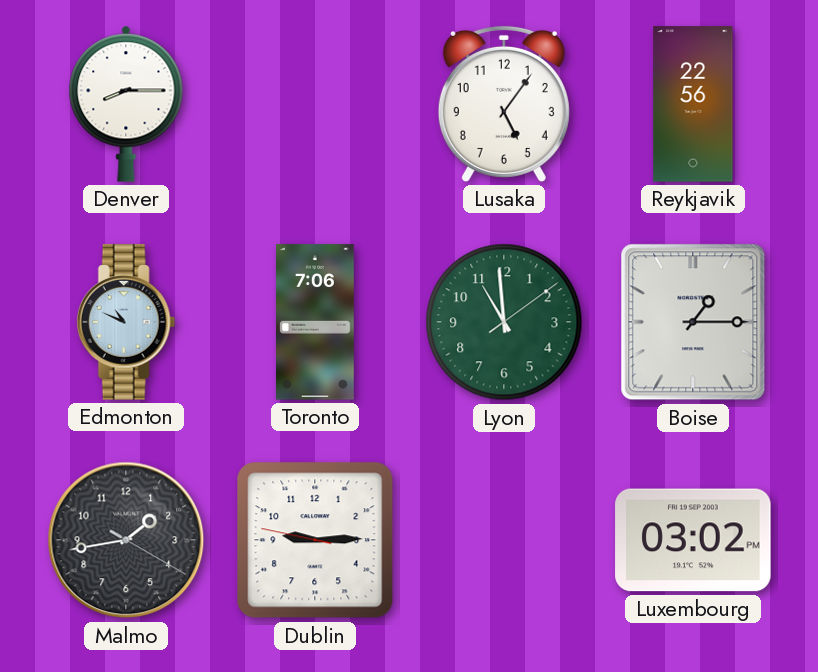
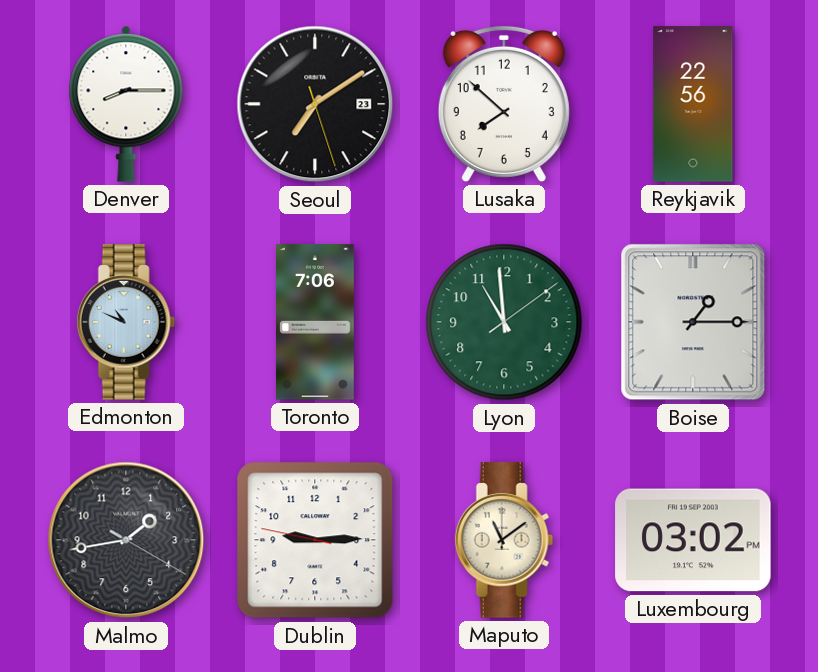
Seoul: none -> 7:09 (315, 104)
Lusaka: 5:06 -> 7:52 (504, 104)
Maputo: none -> 11:09 (504, 540)
